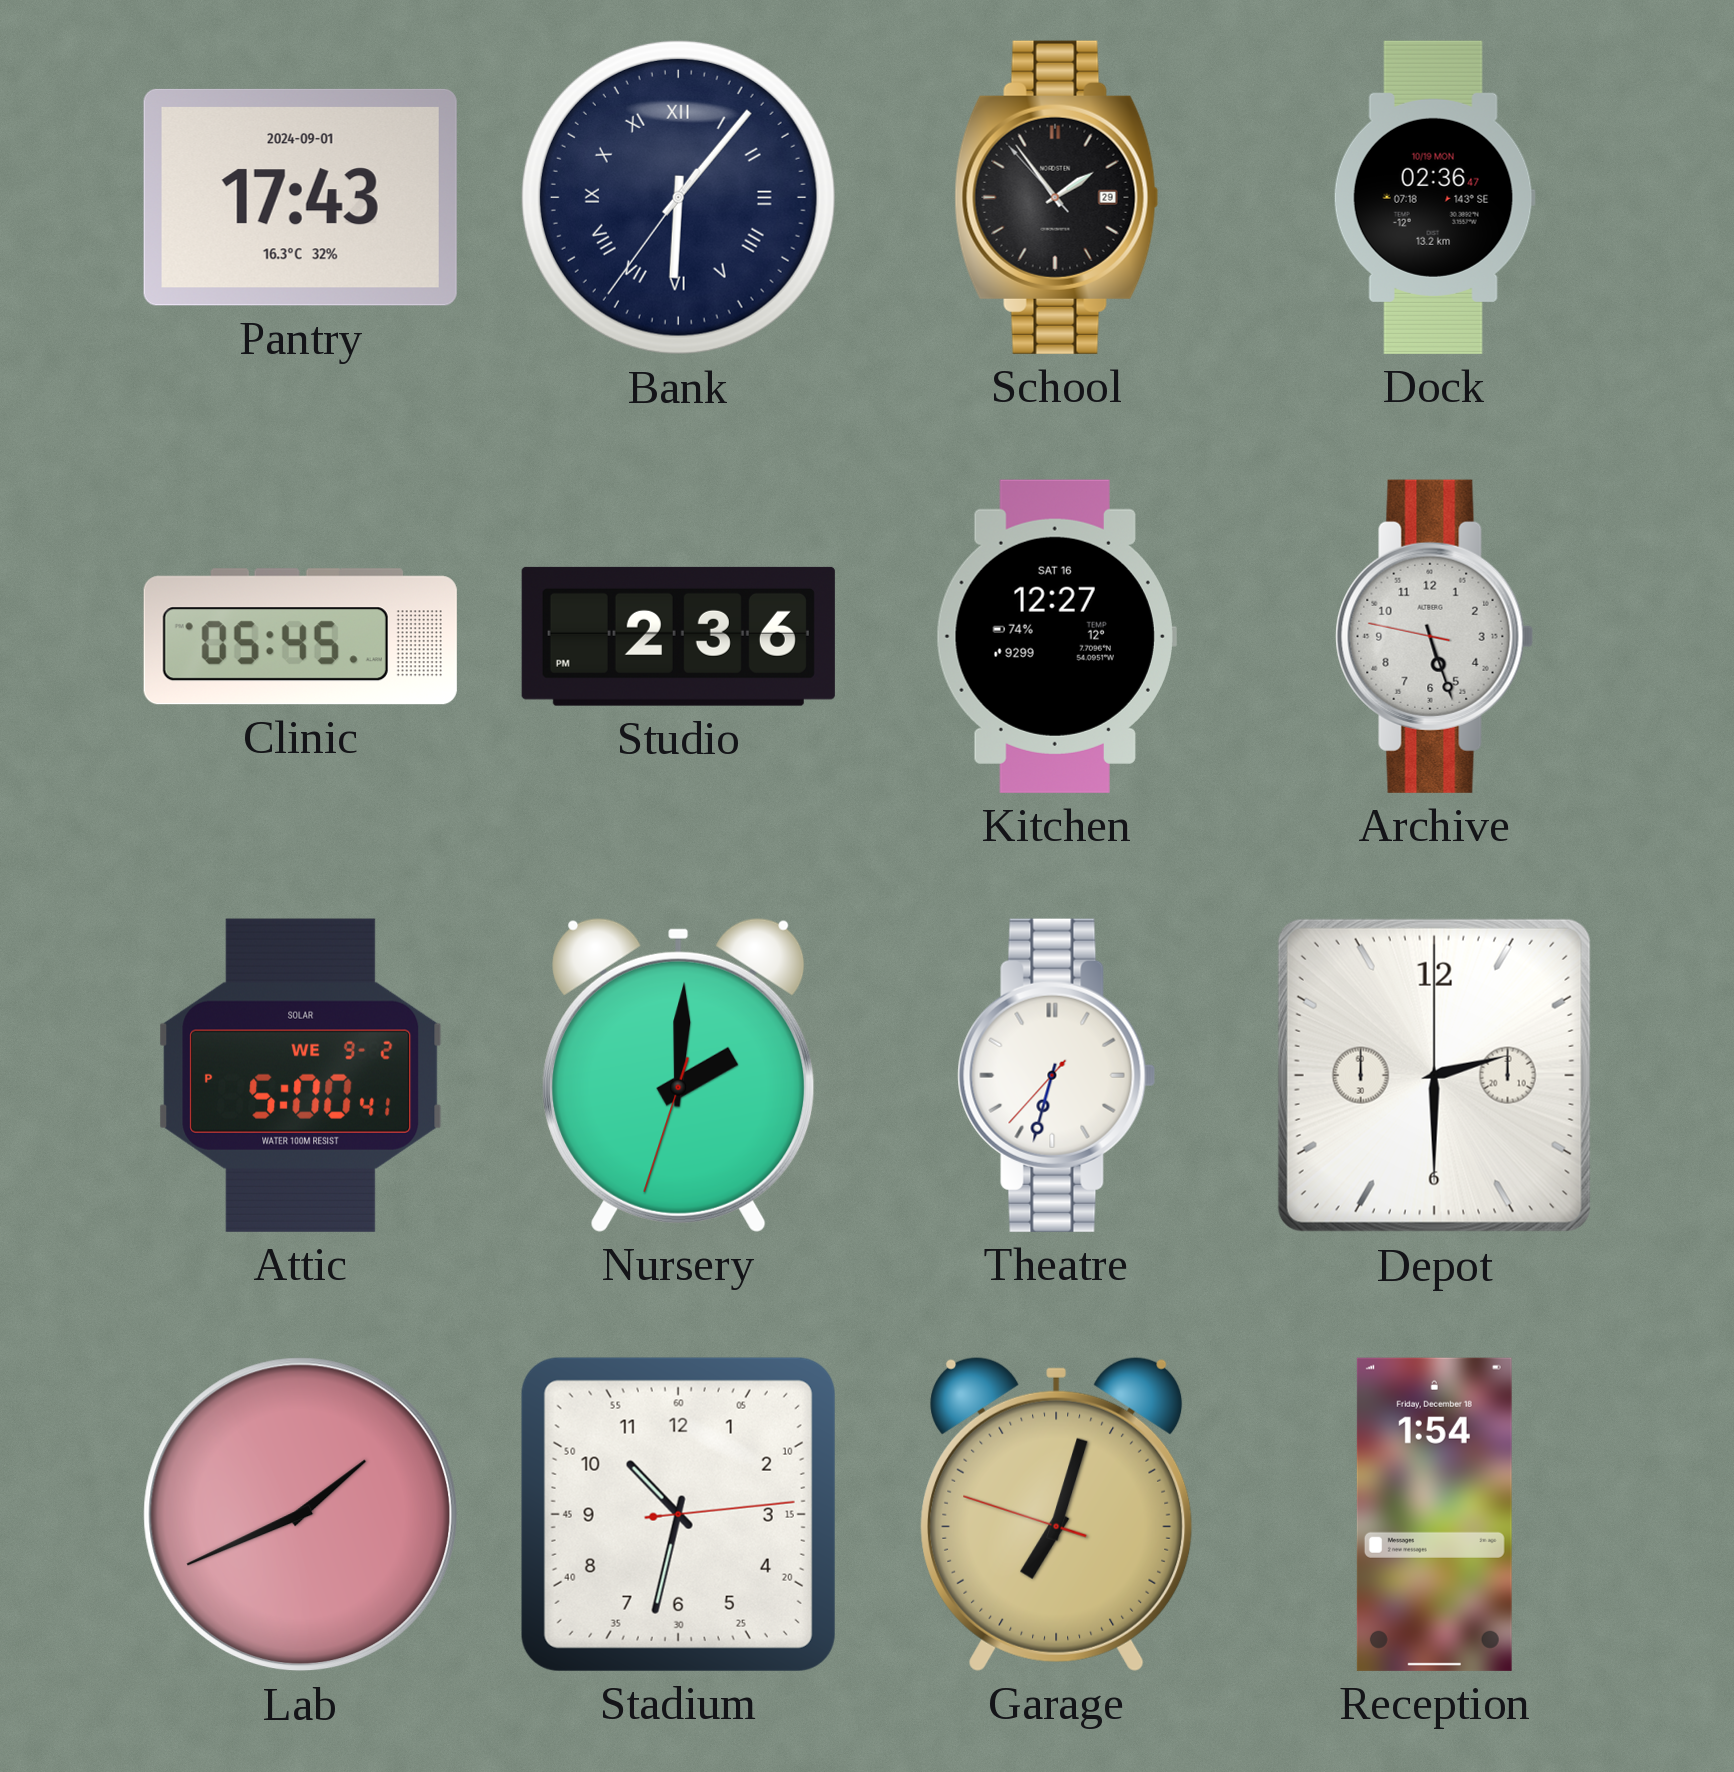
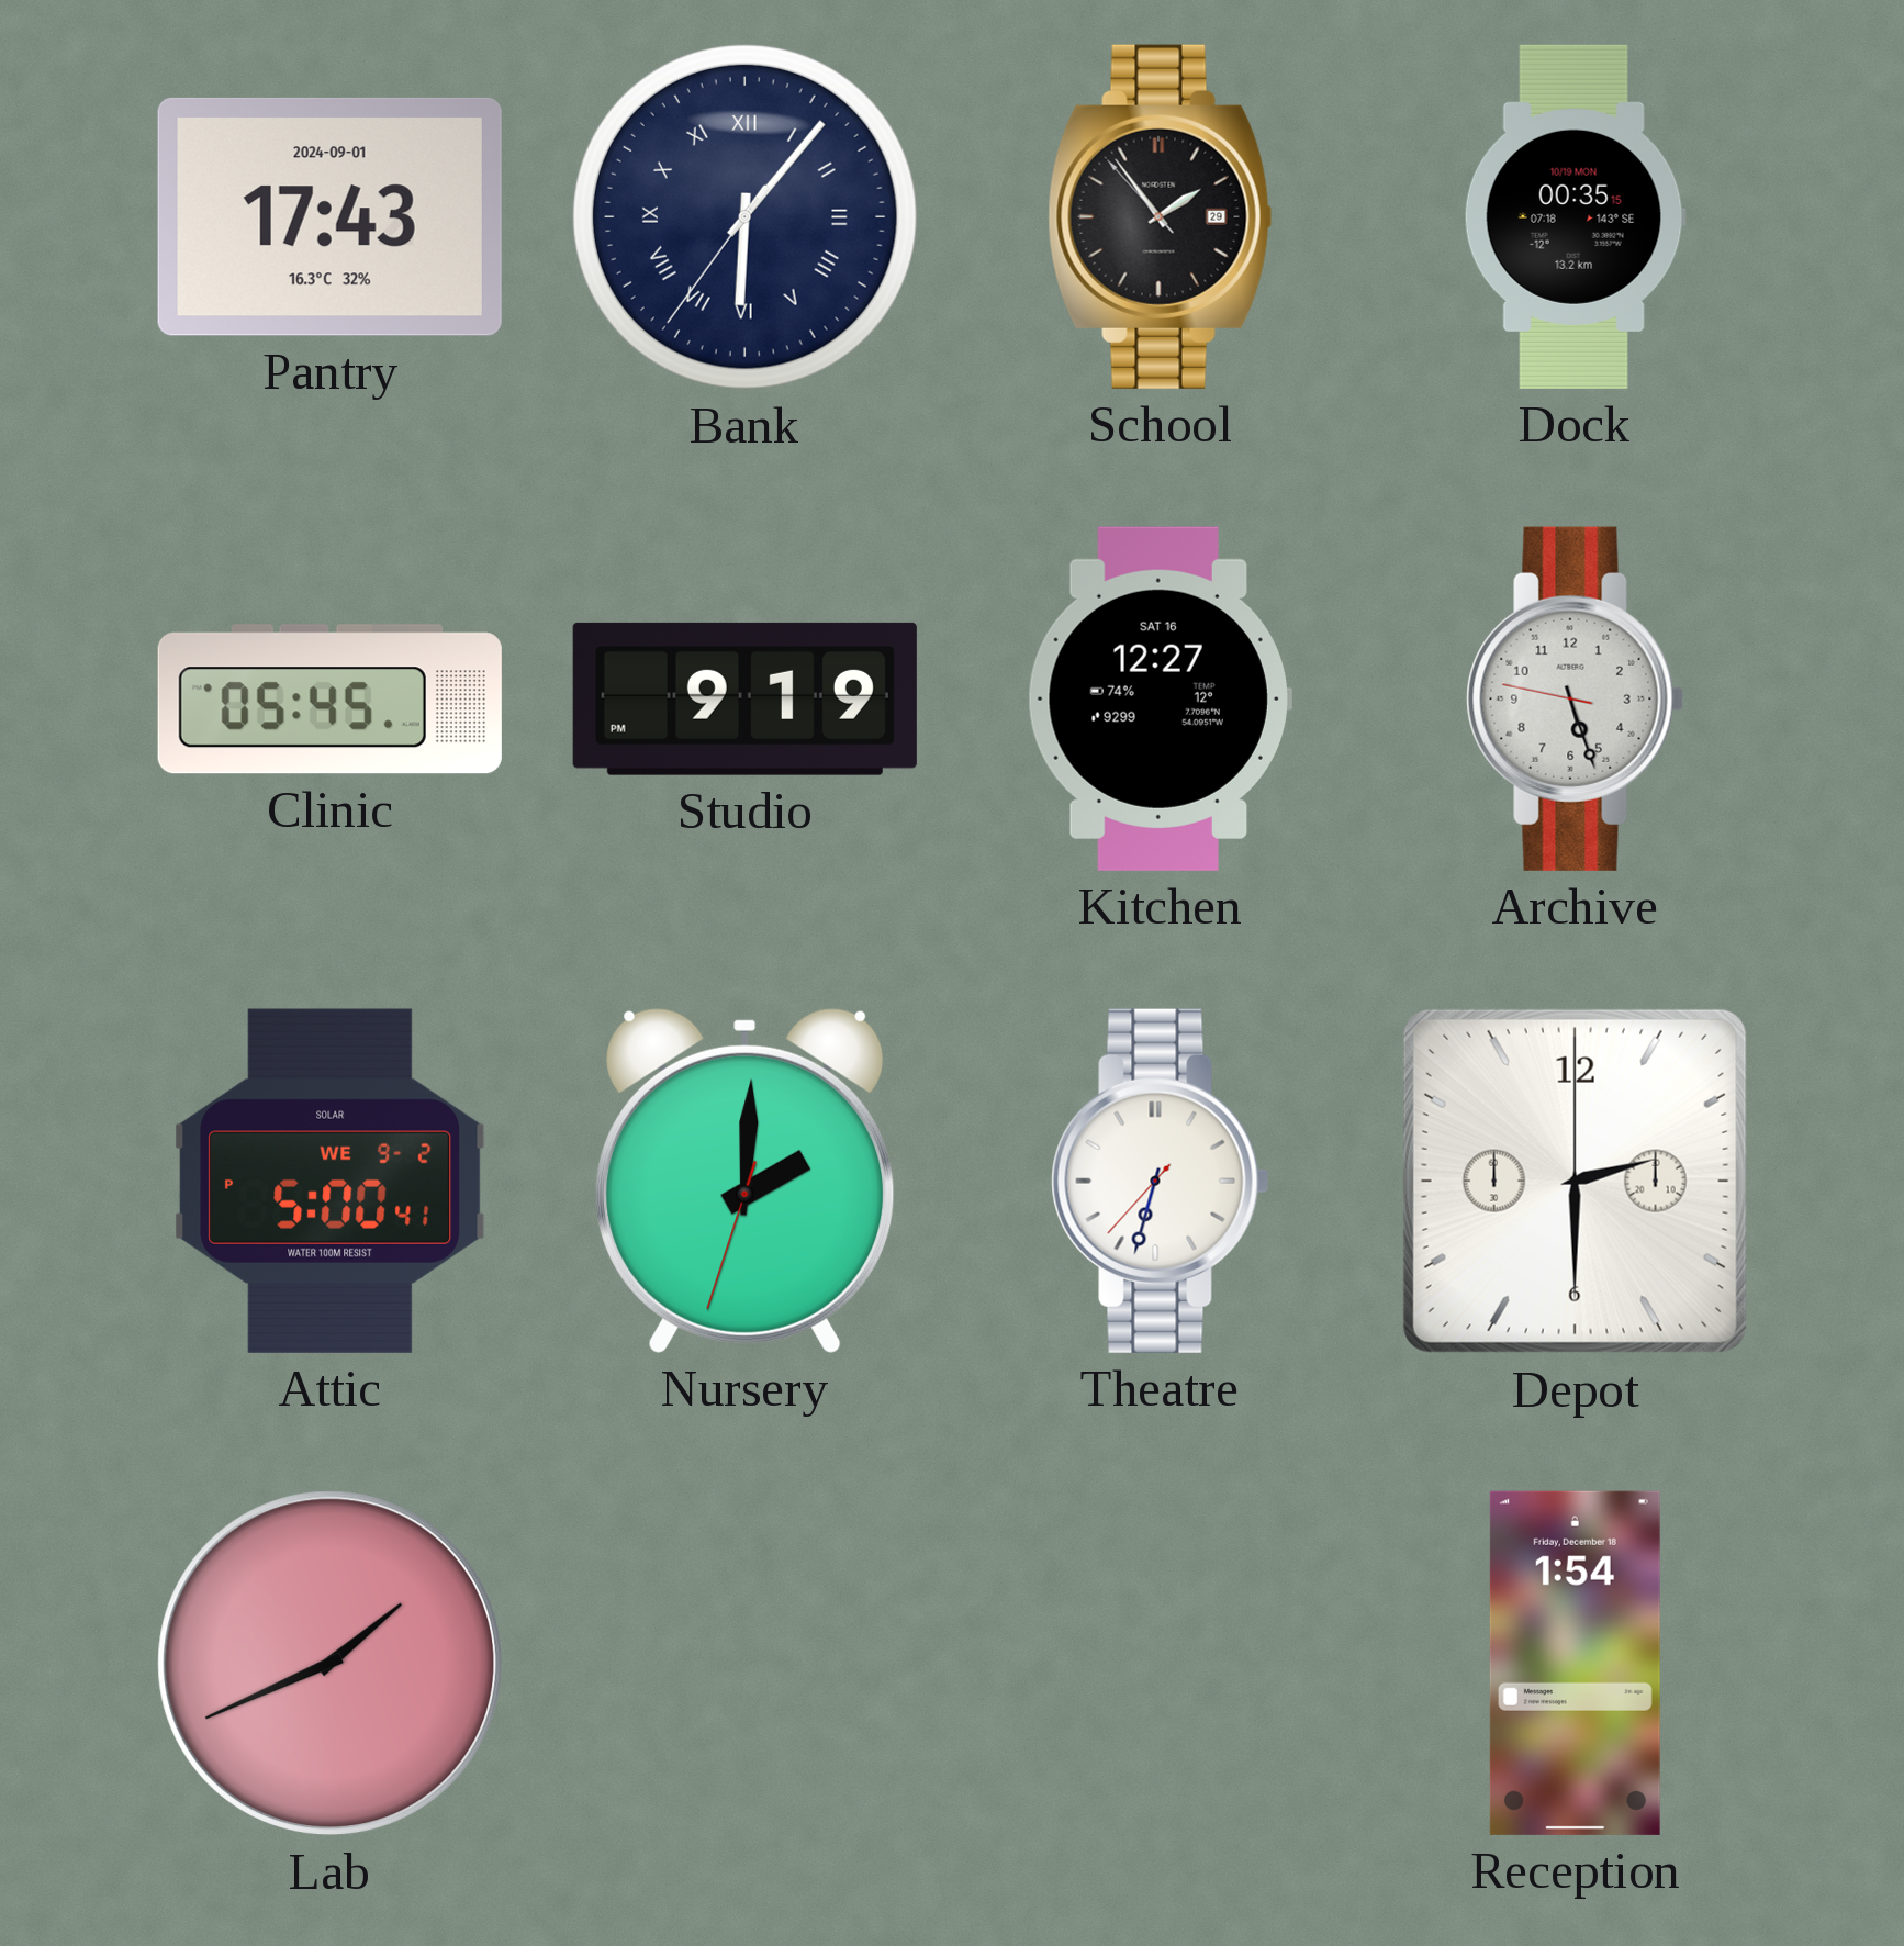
Dock: 02:36 -> 00:35 (1575, 216)
Studio: 2:36 -> 9:19 (744, 698)
Stadium: 10:32 -> none (678, 1514)
Garage: 7:02 -> none (1057, 1514)
